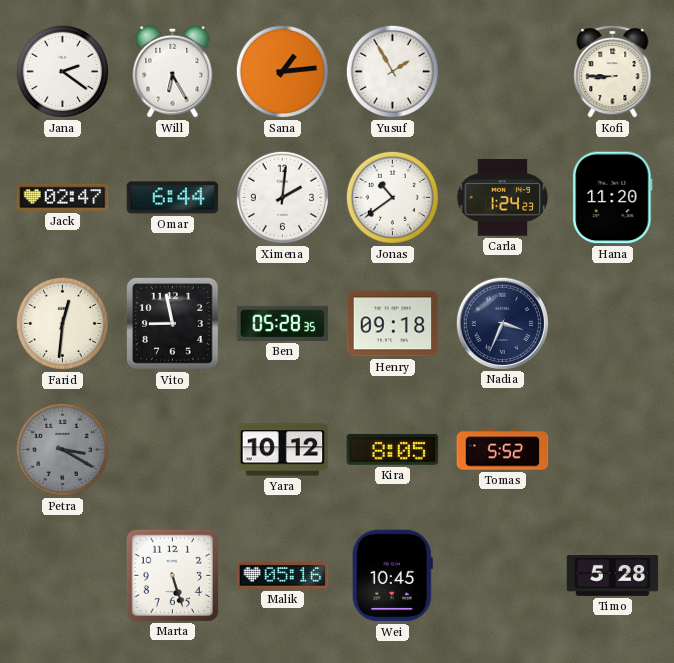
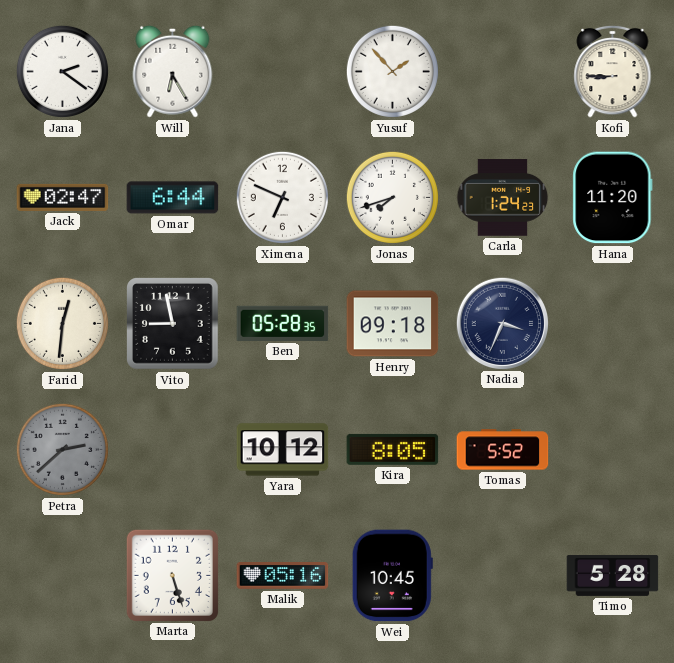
Sana: 1:14 -> none (282, 71)
Yusuf: 1:55 -> 1:53 (392, 71)
Ximena: 2:01 -> 6:49 (282, 197)
Jonas: 10:39 -> 7:42 (392, 197)
Petra: 3:20 -> 2:38 (62, 449)
